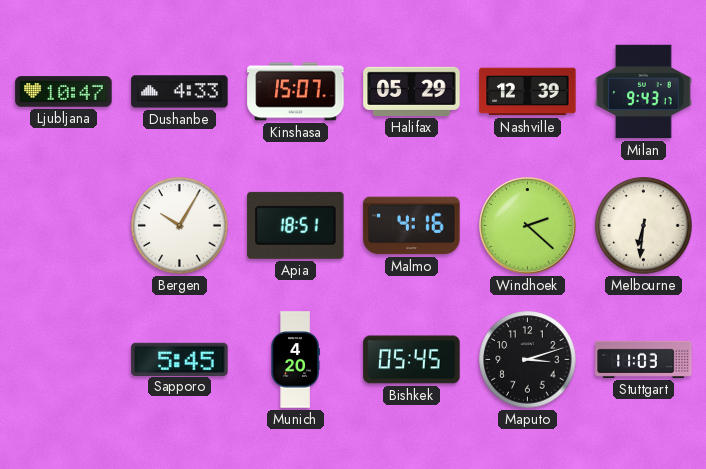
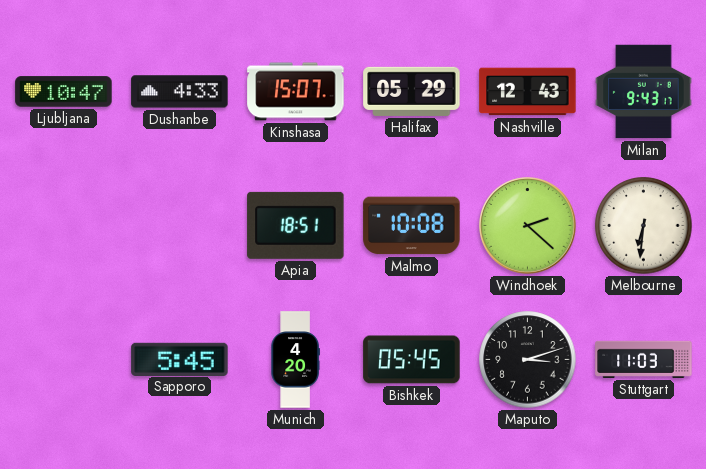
Nashville: 12:39 -> 12:43 (528, 92)
Bergen: 10:05 -> none (180, 226)
Malmo: 4:16 -> 10:08 (412, 226)
